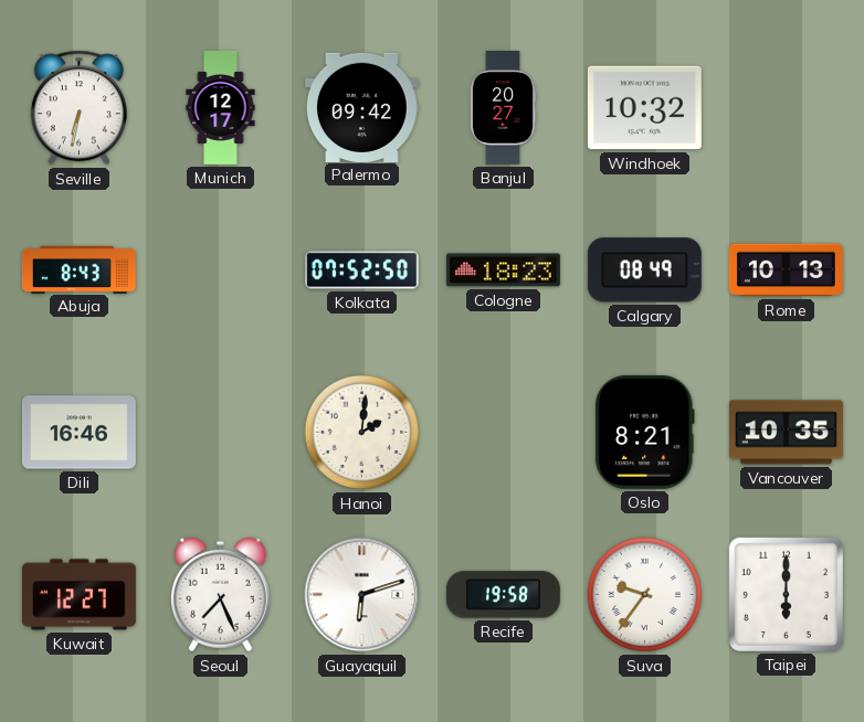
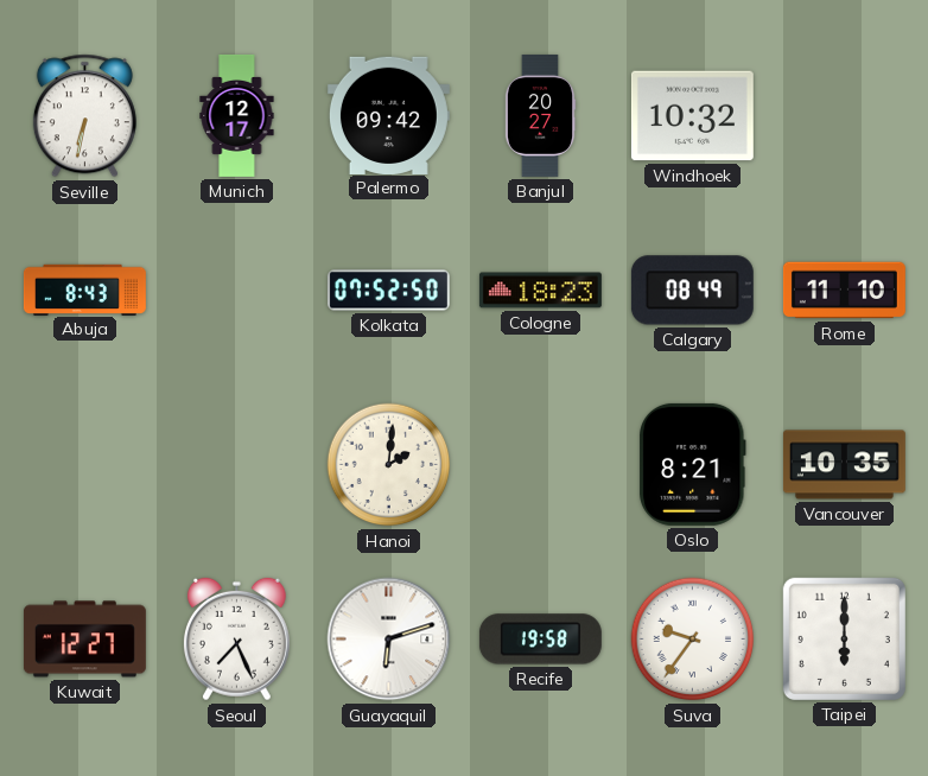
Rome: 10:13 -> 11:10 (844, 291)
Dili: 16:46 -> none (78, 433)
